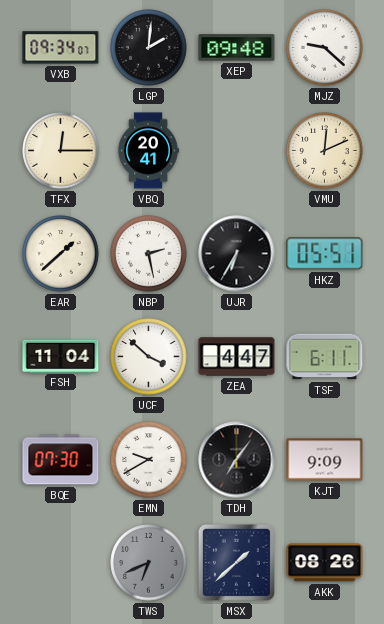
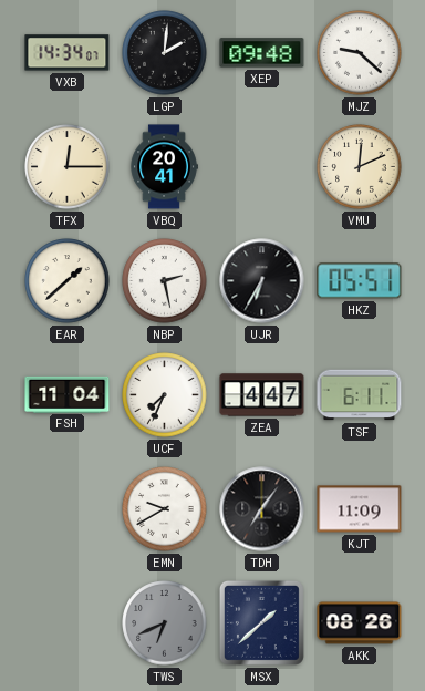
VXB: 09:34 -> 14:34 (68, 53)
UCF: 3:52 -> 7:34 (165, 395)
BQE: 07:30 -> none (61, 460)
KJT: 9:09 -> 11:09 (360, 509)
